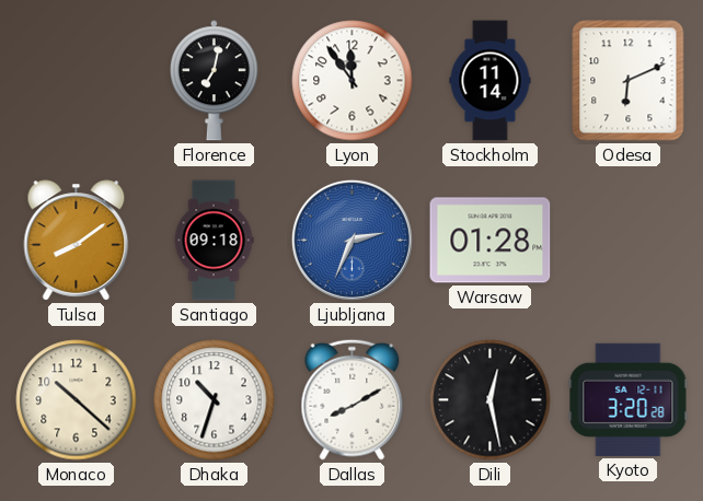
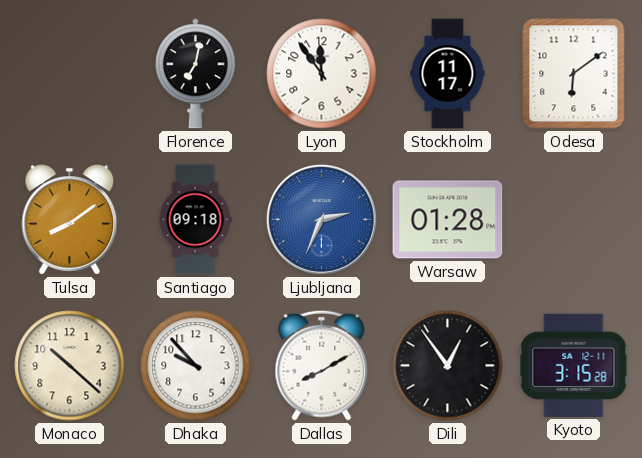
Stockholm: 11:14 -> 11:17 (448, 74)
Odesa: 6:11 -> 6:09 (574, 74)
Dhaka: 10:33 -> 9:53 (196, 366)
Dili: 12:28 -> 12:54 (448, 366)
Kyoto: 3:20 -> 3:15 (574, 365)
